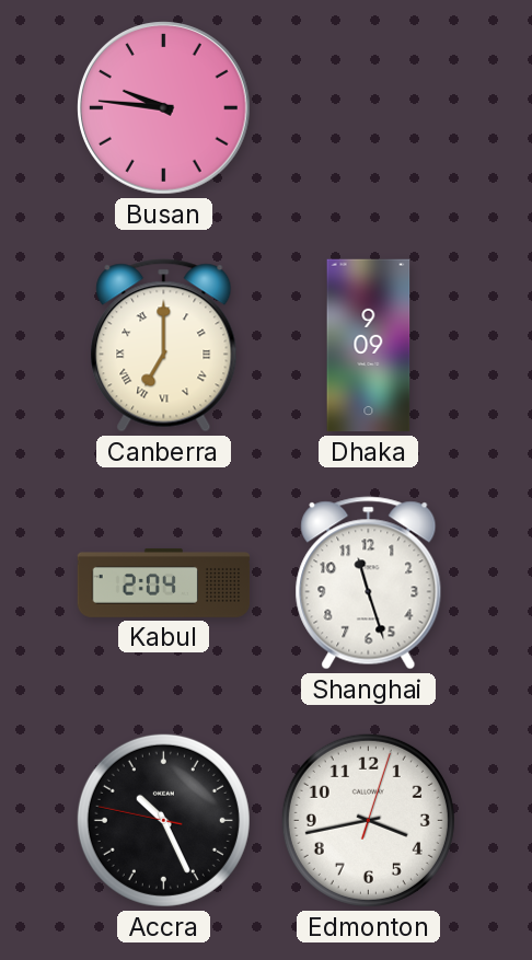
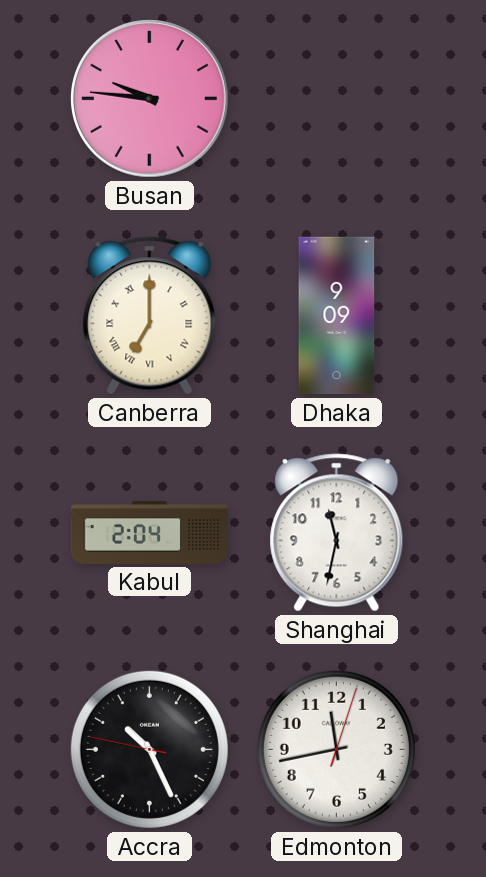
Shanghai: 11:27 -> 11:32 (337, 533)
Edmonton: 3:43 -> 11:43 (336, 749)
